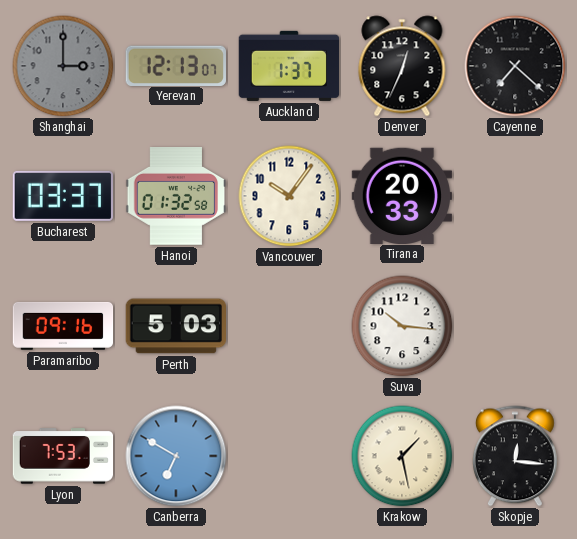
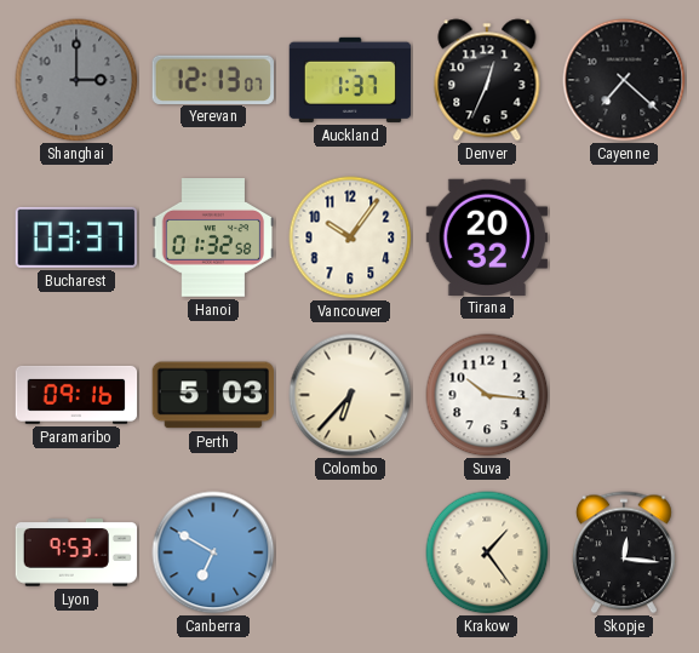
Tirana: 20:33 -> 20:32 (486, 236)
Colombo: none -> 6:37 (350, 395)
Lyon: 7:53 -> 9:53 (76, 552)
Krakow: 1:28 -> 1:24 (487, 552)
